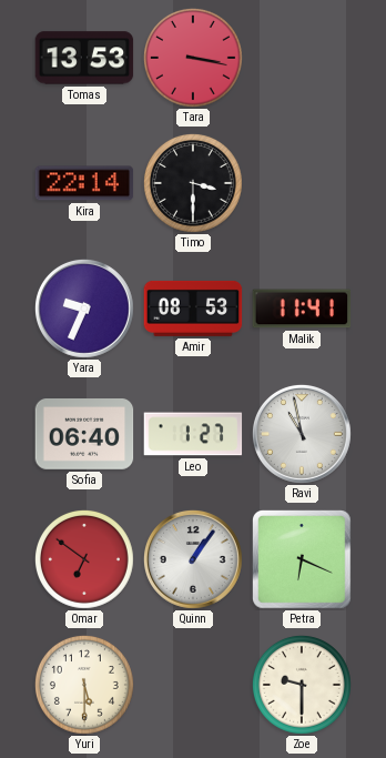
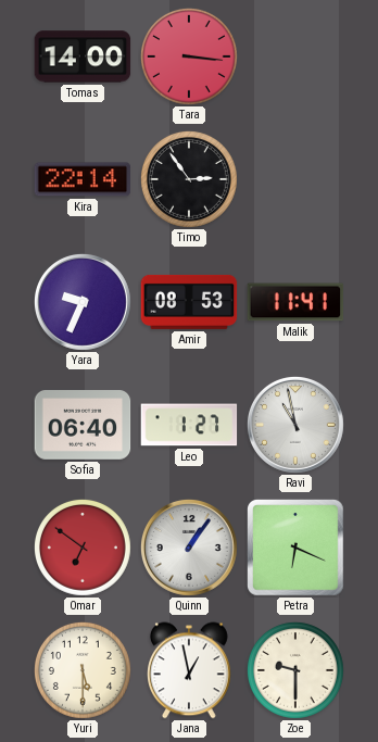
Tomas: 13:53 -> 14:00 (83, 56)
Tara: 3:17 -> 3:16 (189, 56)
Timo: 3:30 -> 2:54 (189, 179)
Jana: none -> 12:58 (190, 670)
